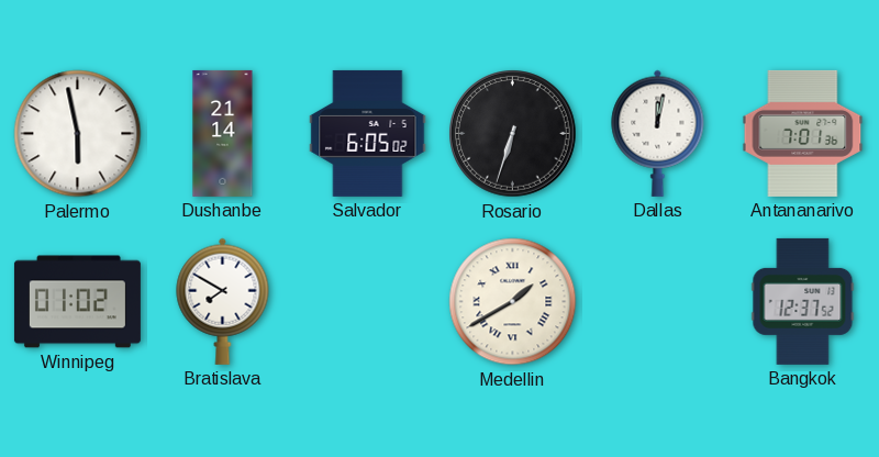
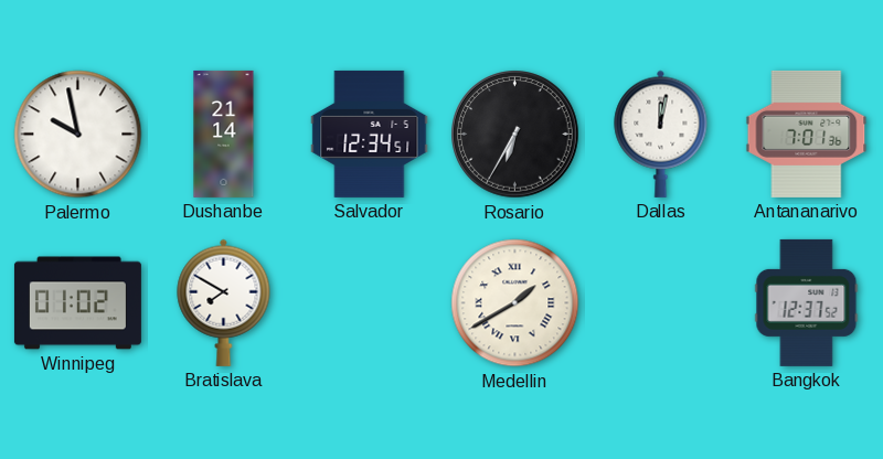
Palermo: 5:58 -> 9:58 (78, 135)
Salvador: 6:05 -> 12:34 (370, 134)
Rosario: 6:33 -> 6:35 (515, 135)
